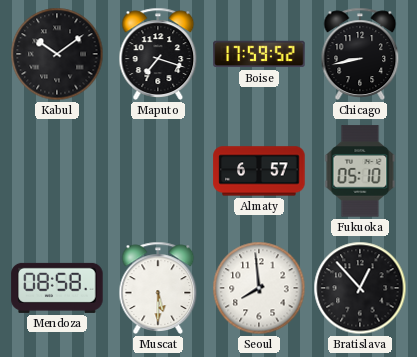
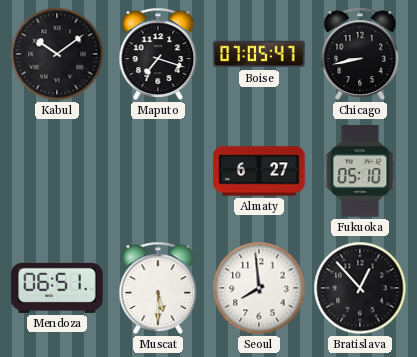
Boise: 17:59 -> 07:05 (259, 54)
Almaty: 6:57 -> 6:27 (259, 171)
Mendoza: 08:58 -> 06:51 (57, 288)
